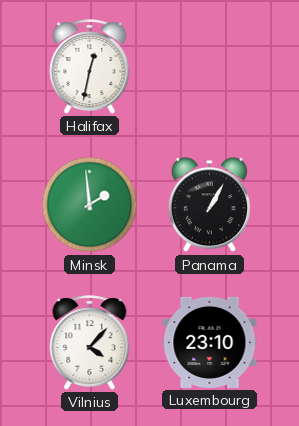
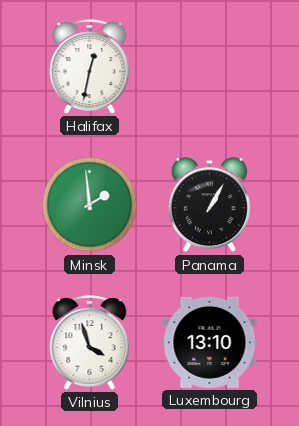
Vilnius: 4:07 -> 3:57 (90, 343)
Luxembourg: 23:10 -> 13:10 (210, 342)
